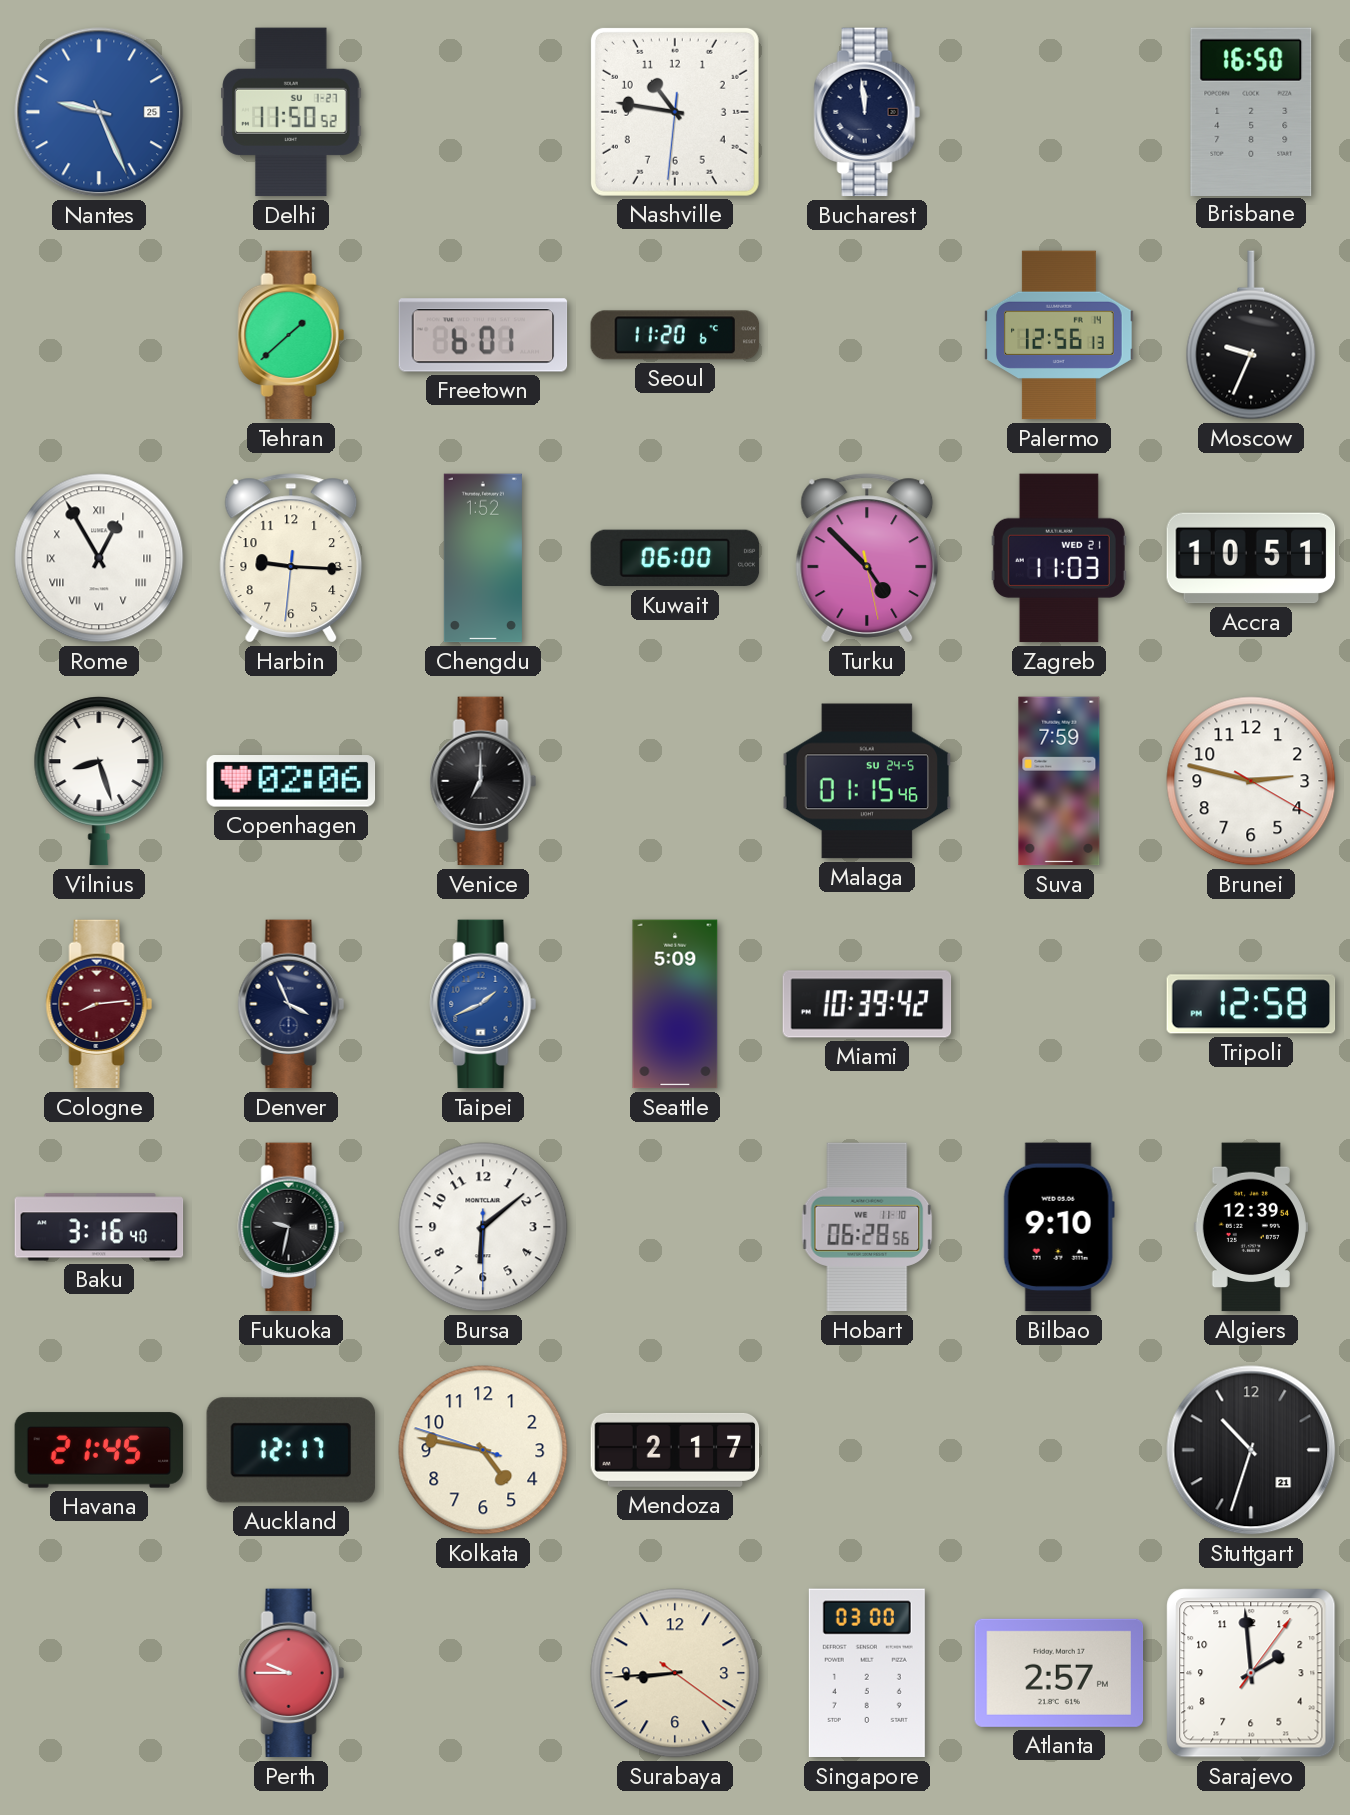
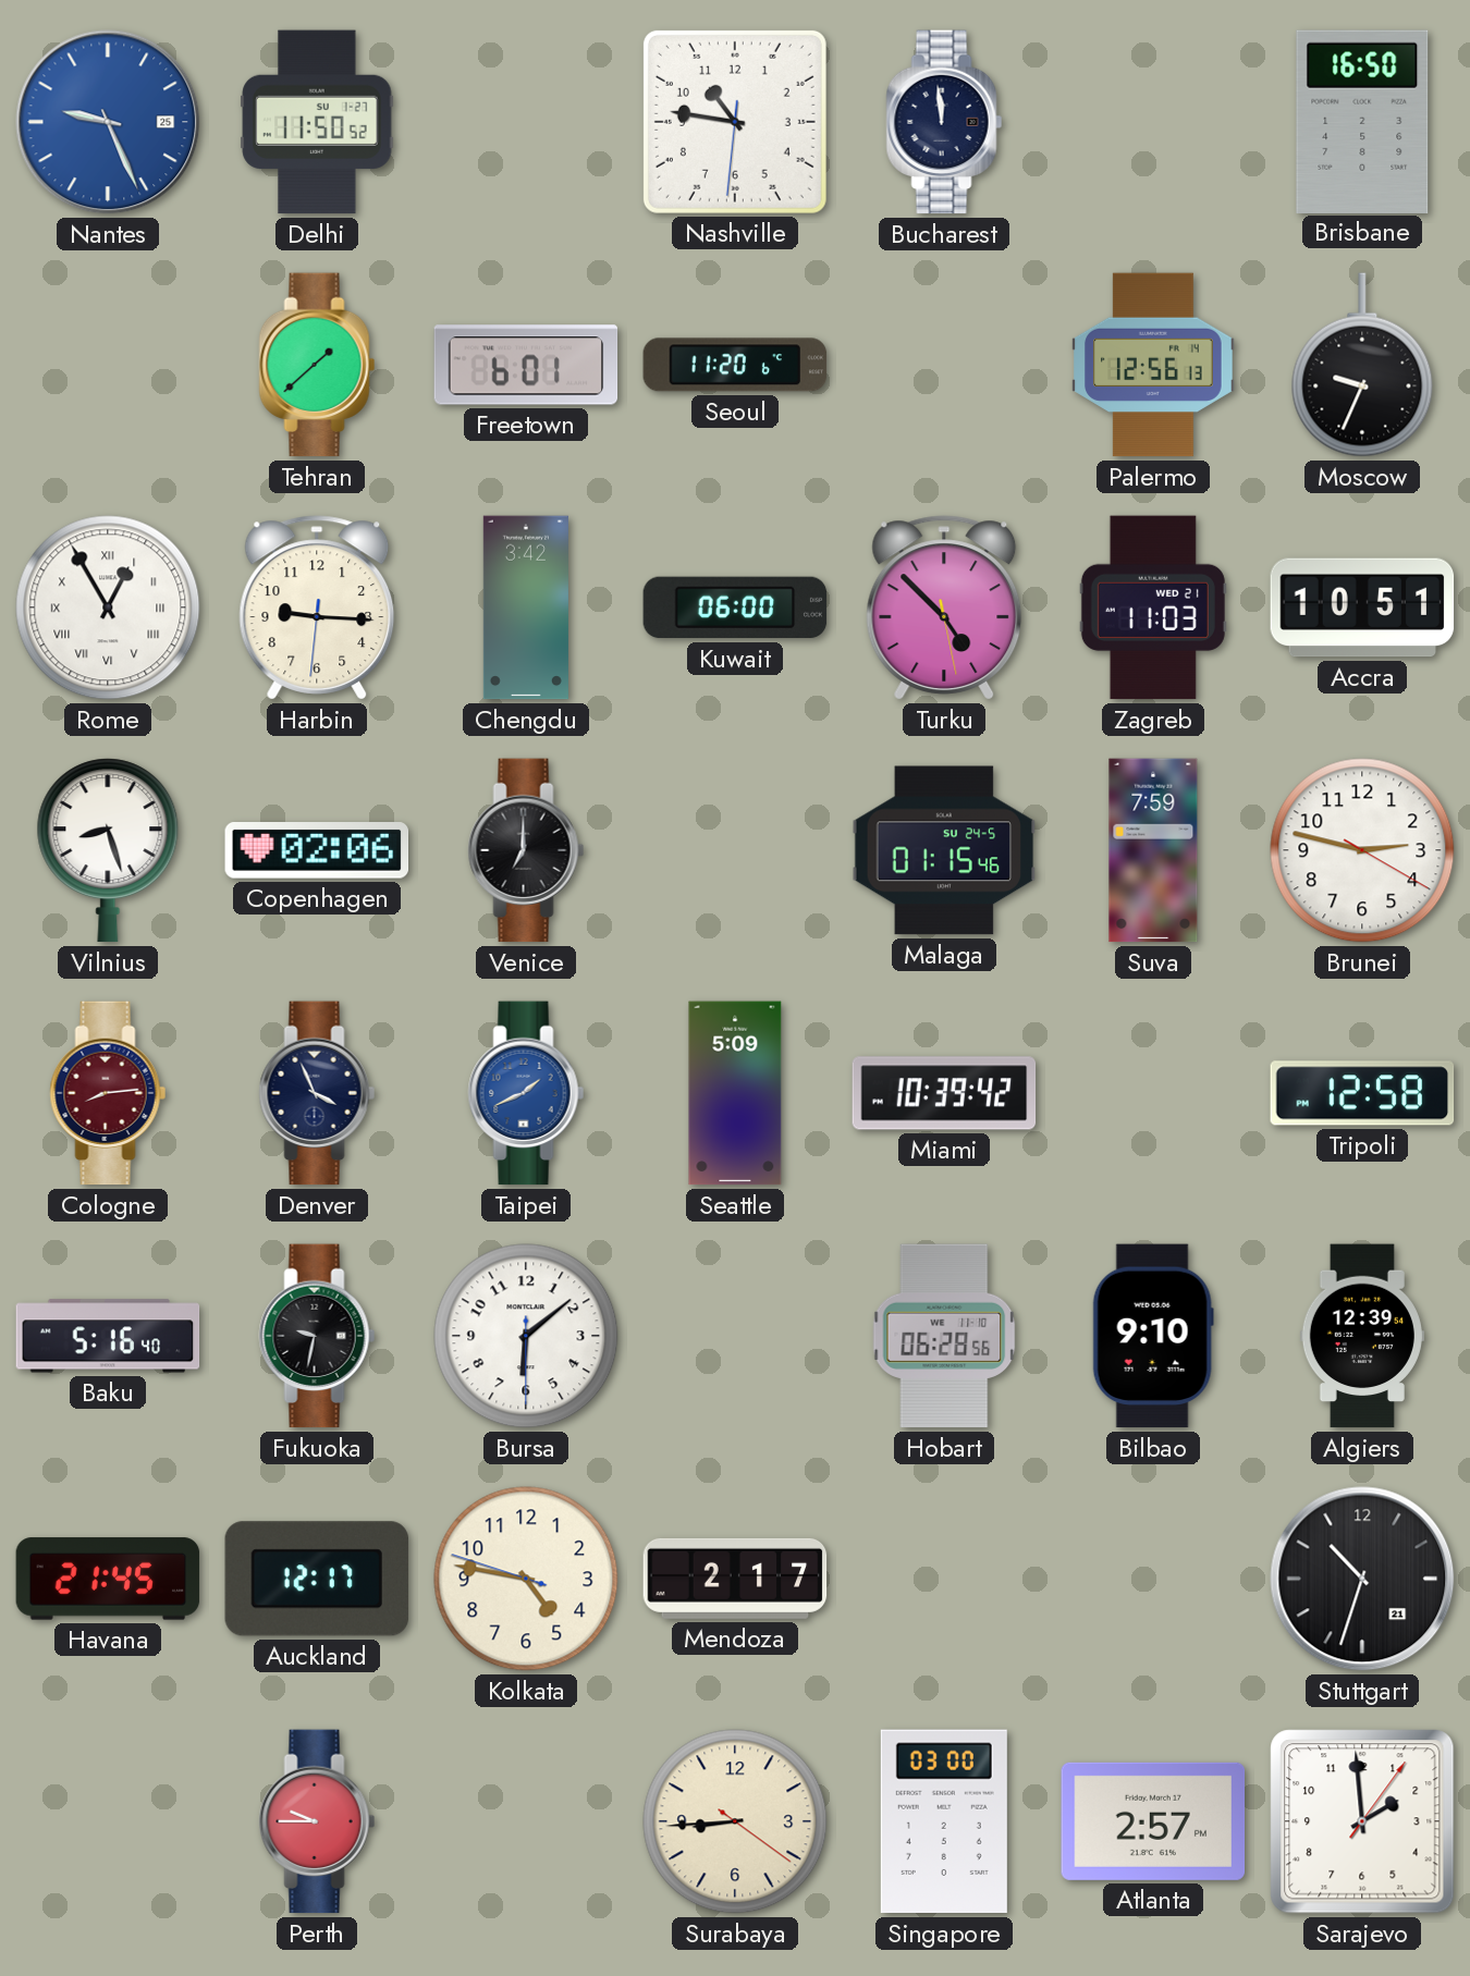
Chengdu: 1:52 -> 3:42 (526, 607)
Baku: 3:16 -> 5:16 (108, 1336)
